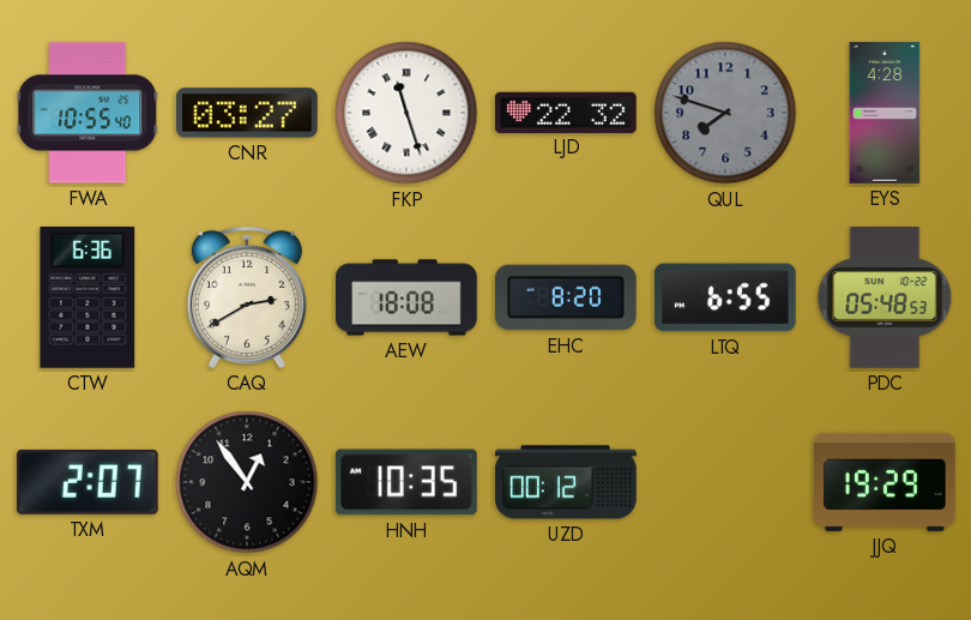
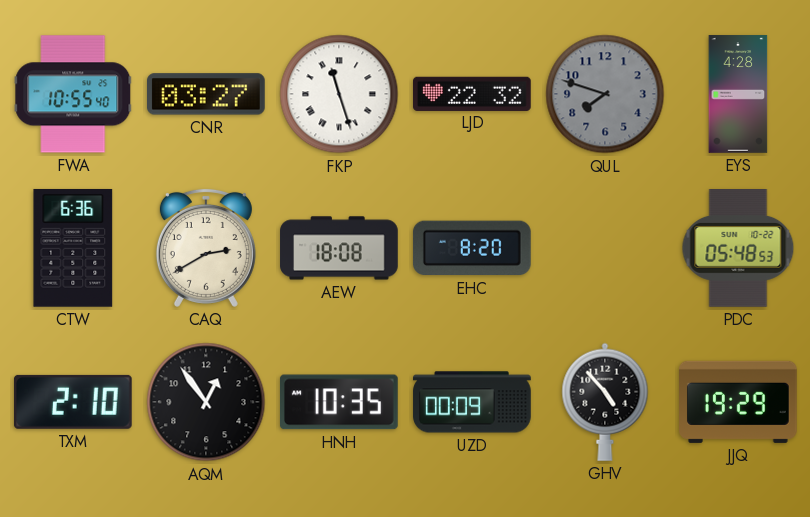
LTQ: 6:55 -> none (726, 297)
TXM: 2:07 -> 2:10 (73, 402)
UZD: 00:12 -> 00:09 (472, 402)
GHV: none -> 4:53 (605, 402)
